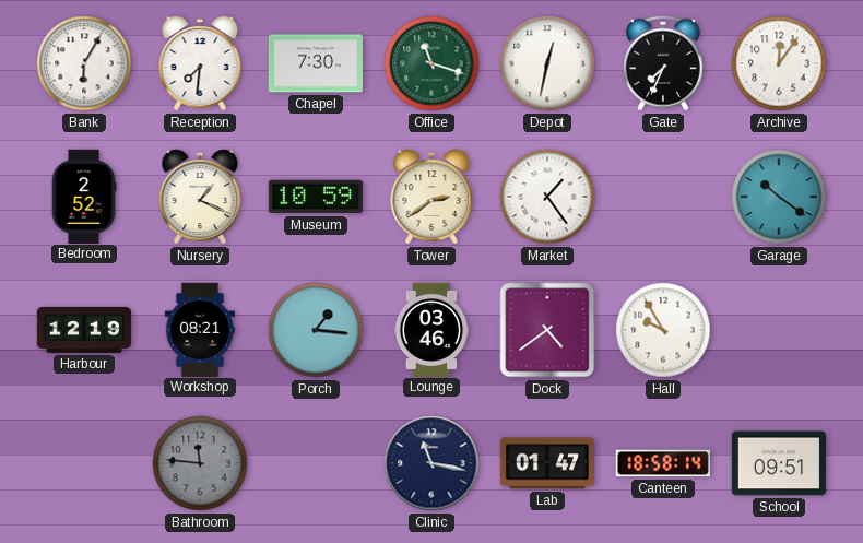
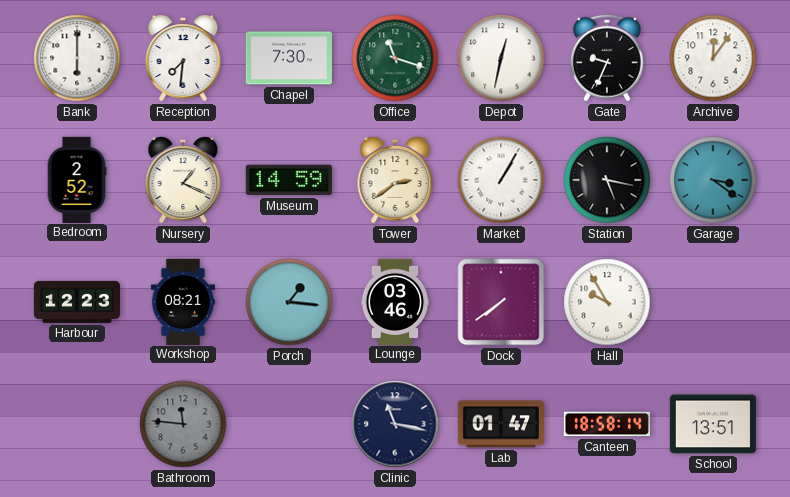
Bank: 6:05 -> 6:00 (77, 58)
Gate: 7:34 -> 9:34 (608, 58)
Museum: 10:59 -> 14:59 (289, 180)
Market: 1:24 -> 1:05 (501, 180)
Station: none -> 5:17 (607, 180)
Garage: 10:21 -> 3:21 (713, 180)
Harbour: 12:19 -> 12:23 (77, 302)
Dock: 4:39 -> 7:39 (501, 302)
School: 09:51 -> 13:51 (713, 424)
